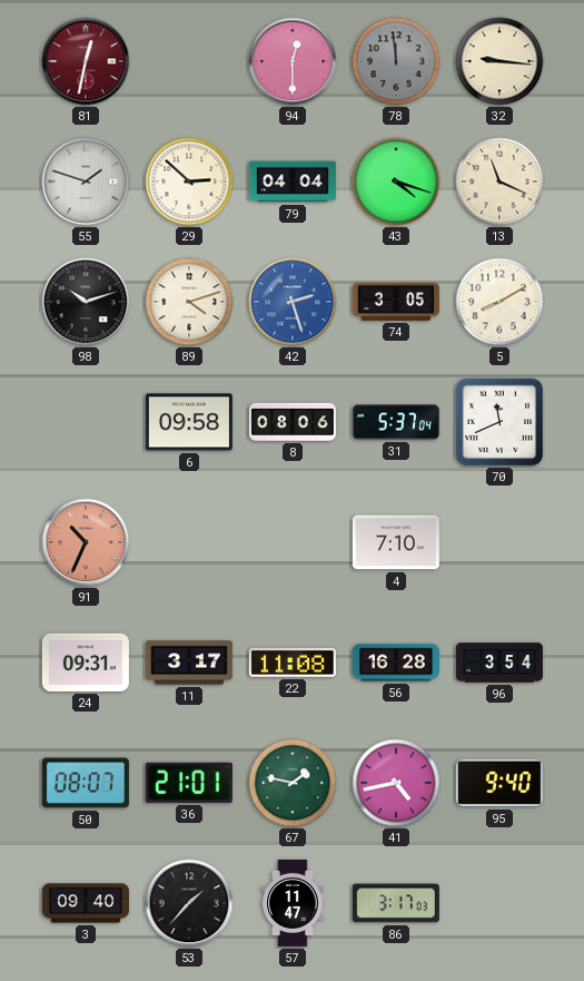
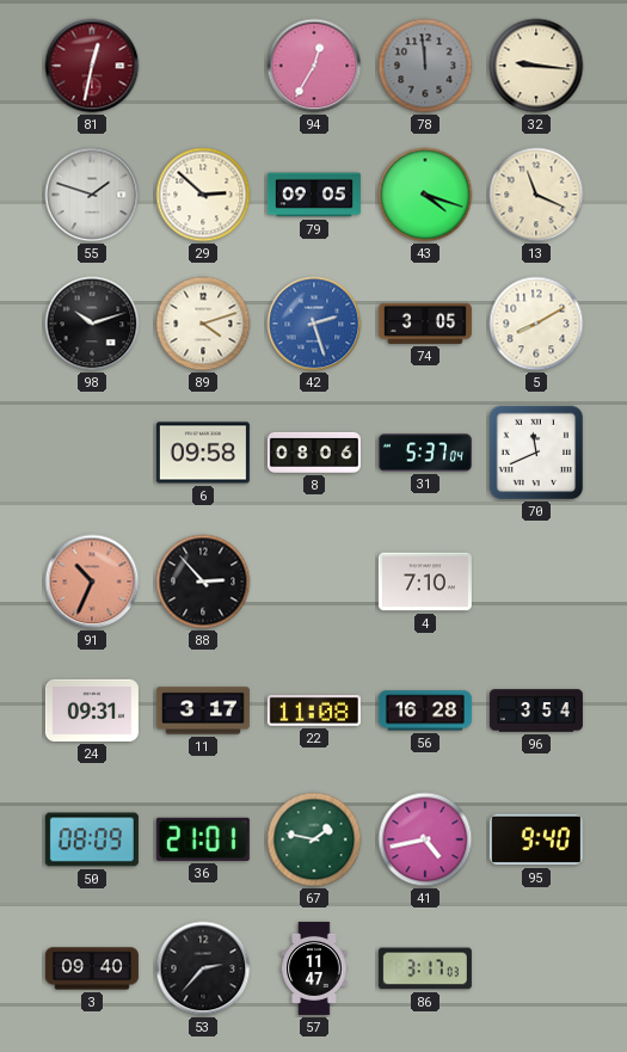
94: 12:30 -> 12:35 (314, 66)
79: 04:04 -> 09:05 (314, 195)
88: none -> 2:53 (203, 582)
50: 08:07 -> 08:09 (92, 839)
53: 1:37 -> 2:37 (203, 968)
